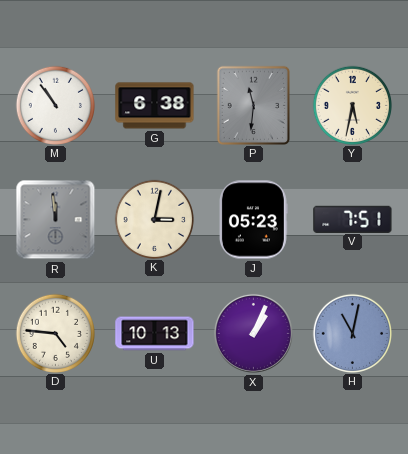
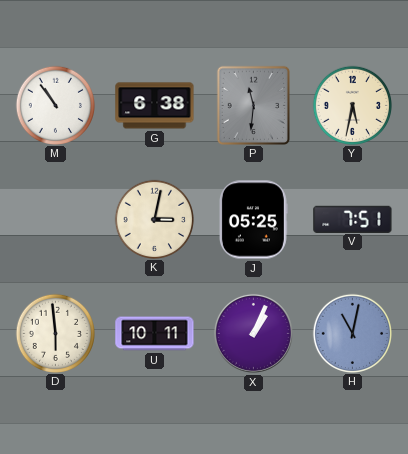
R: 11:59 -> none (56, 220)
J: 05:23 -> 05:25 (253, 220)
D: 4:46 -> 5:59 (55, 333)
U: 10:13 -> 10:11 (155, 334)
